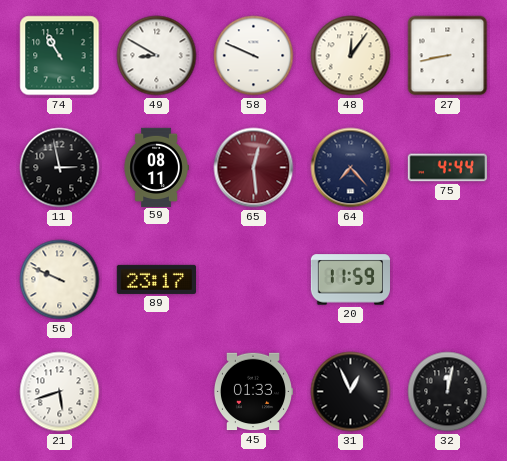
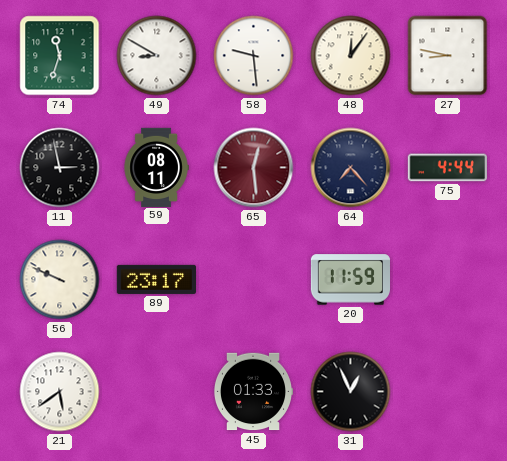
74: 10:55 -> 11:33 (60, 56)
58: 9:49 -> 9:29 (254, 56)
27: 8:43 -> 8:47 (448, 56)
21: 5:42 -> 5:39 (60, 392)
32: 12:02 -> none (448, 392)
